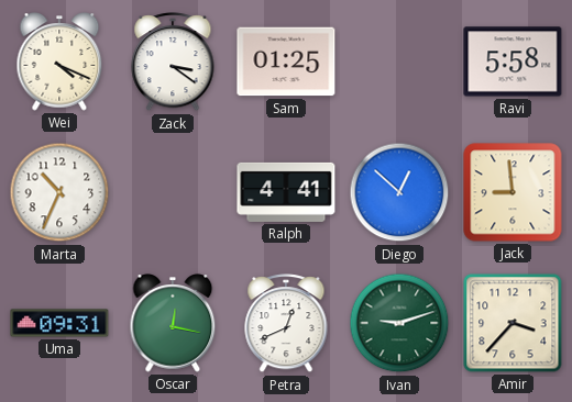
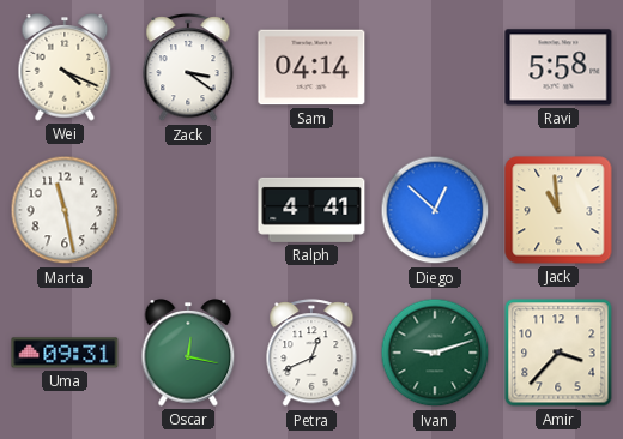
Sam: 01:25 -> 04:14 (311, 67)
Marta: 10:34 -> 11:28 (65, 210)
Jack: 8:59 -> 10:59 (558, 210)
